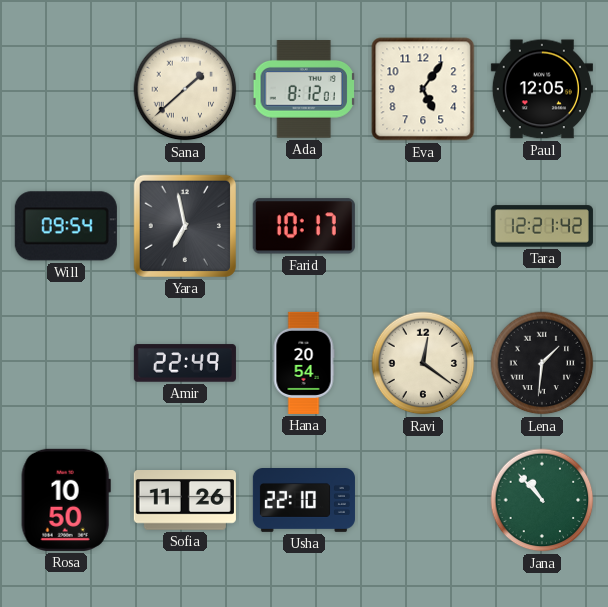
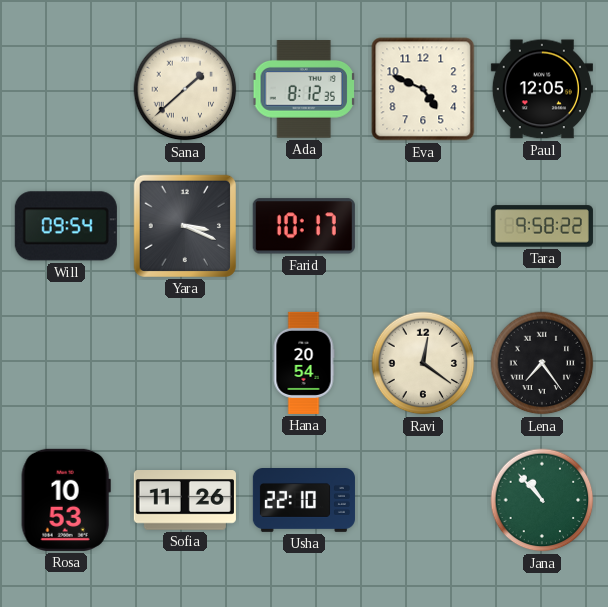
Ada: 8:12:01 -> 8:12:35 (304, 89)
Eva: 5:06 -> 4:49 (423, 89)
Yara: 6:58 -> 3:19 (185, 226)
Tara: 12:21 -> 9:58 (542, 226)
Amir: 22:49 -> none (185, 363)
Lena: 1:31 -> 7:24 (542, 363)
Rosa: 10:50 -> 10:53 (66, 500)
